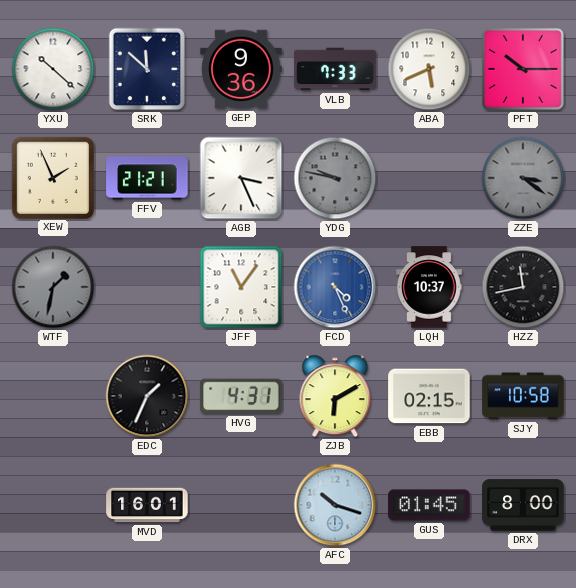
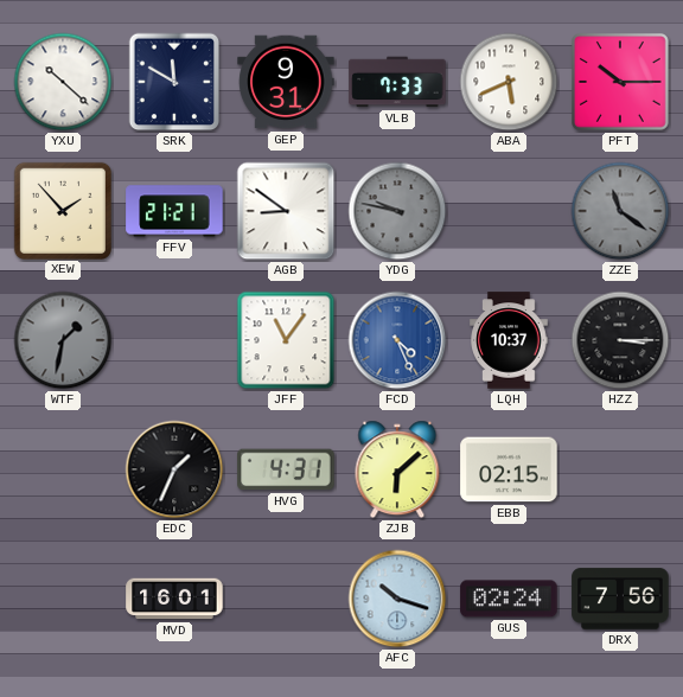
SRK: 11:52 -> 11:50 (174, 82)
GEP: 9:36 -> 9:31 (286, 82)
XEW: 1:56 -> 1:53 (62, 210)
AGB: 3:26 -> 8:51 (286, 211)
ZZE: 3:21 -> 11:21 (620, 211)
HZZ: 11:43 -> 3:15 (620, 340)
ZJB: 6:10 -> 6:08 (397, 469)
SJY: 10:58 -> none (523, 396)
GUS: 01:45 -> 02:24 (509, 599)
DRX: 8:00 -> 7:56 (620, 599)
